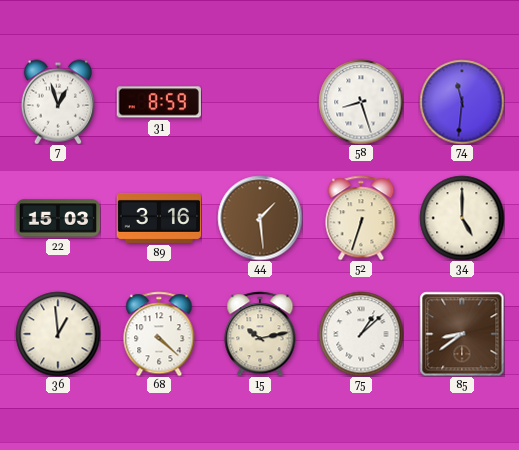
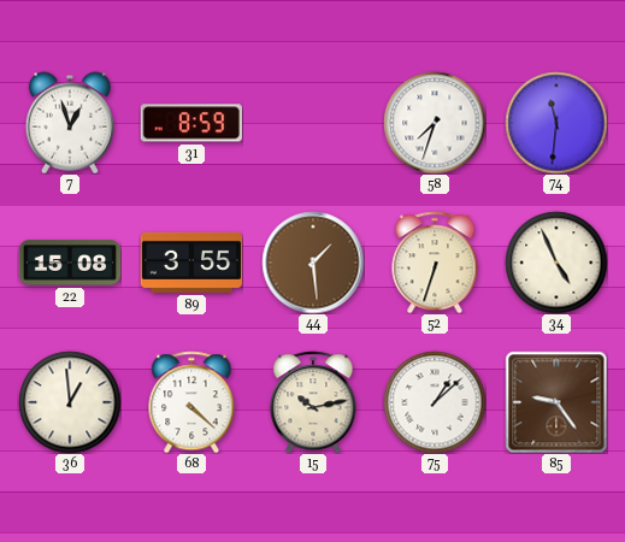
58: 8:27 -> 7:33 (435, 123)
22: 15:03 -> 15:08 (70, 263)
89: 3:16 -> 3:55 (191, 263)
34: 5:00 -> 4:56 (556, 263)
85: 8:39 -> 9:24 (556, 402)
